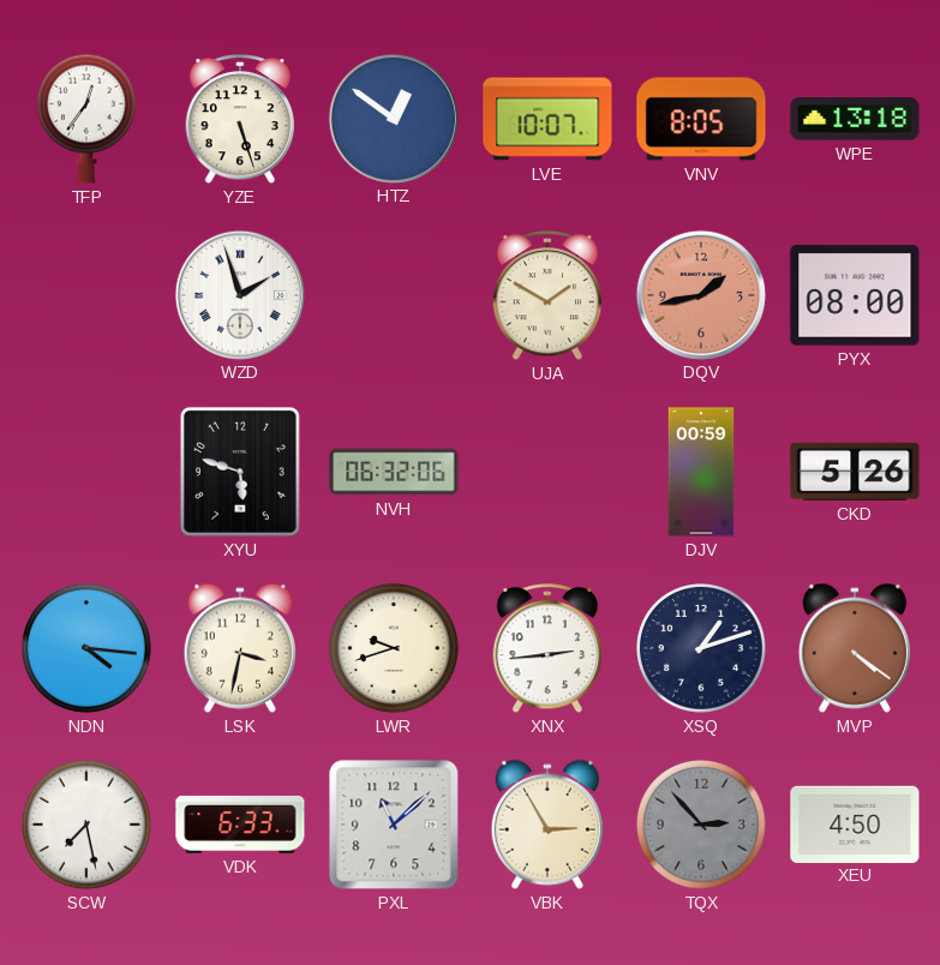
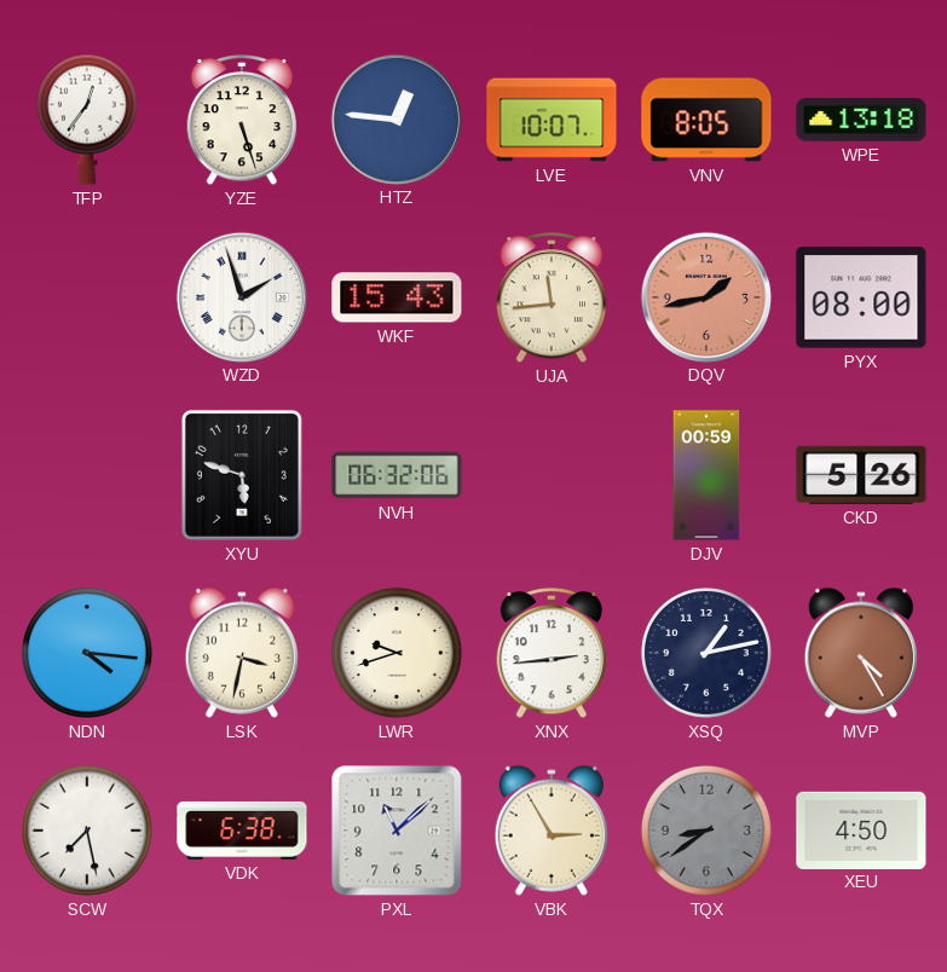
HTZ: 12:51 -> 12:46 (395, 118)
WKF: none -> 15:43 (397, 297)
UJA: 1:50 -> 11:44 (552, 299)
XSQ: 1:12 -> 1:13 (706, 653)
MVP: 4:21 -> 4:25 (861, 653)
VDK: 6:33 -> 6:38 (242, 831)
TQX: 2:53 -> 8:39 (706, 831)
